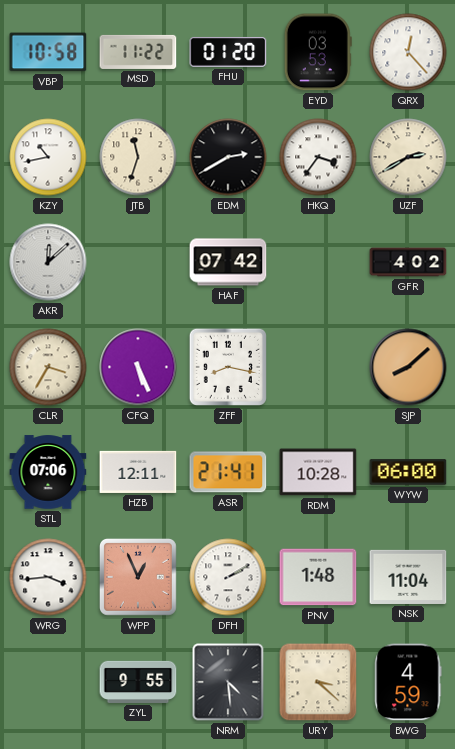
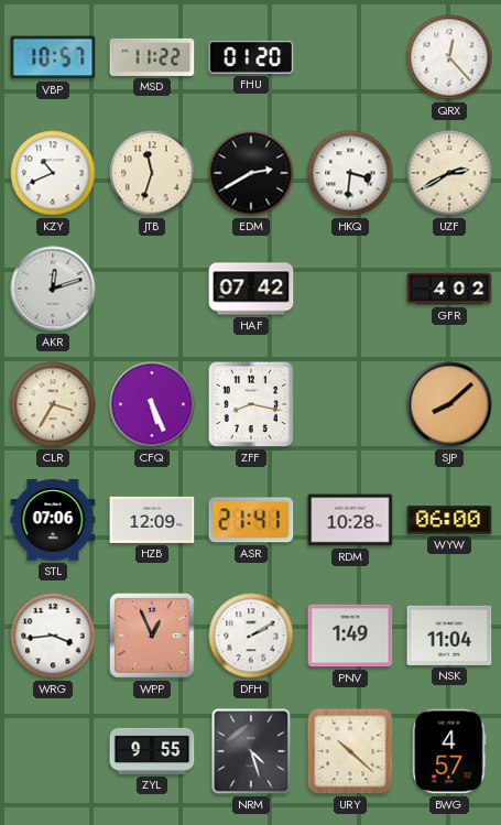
VBP: 10:58 -> 10:57 (53, 57)
EYD: 03:53 -> none (318, 52)
KZY: 10:43 -> 10:41 (53, 173)
HKQ: 3:36 -> 3:31 (350, 173)
AKR: 12:08 -> 12:12 (53, 289)
HZB: 12:11 -> 12:09 (152, 520)
PNV: 1:48 -> 1:49 (350, 636)
NRM: 4:29 -> 4:27 (251, 751)
URY: 3:22 -> 10:22 (350, 751)
BWG: 4:59 -> 4:57 (449, 751)
